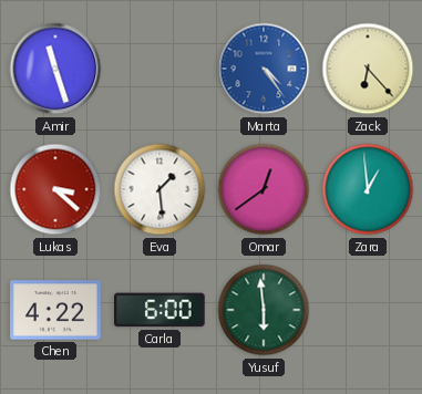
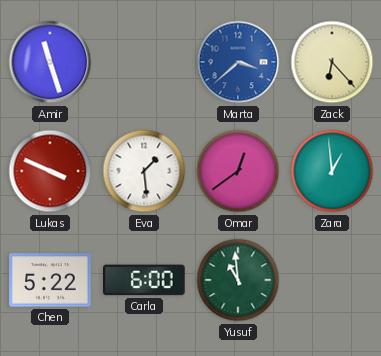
Marta: 4:24 -> 3:38 (238, 62)
Lukas: 3:22 -> 3:49 (50, 171)
Chen: 4:22 -> 5:22 (50, 280)
Yusuf: 5:59 -> 10:59 (238, 280)
